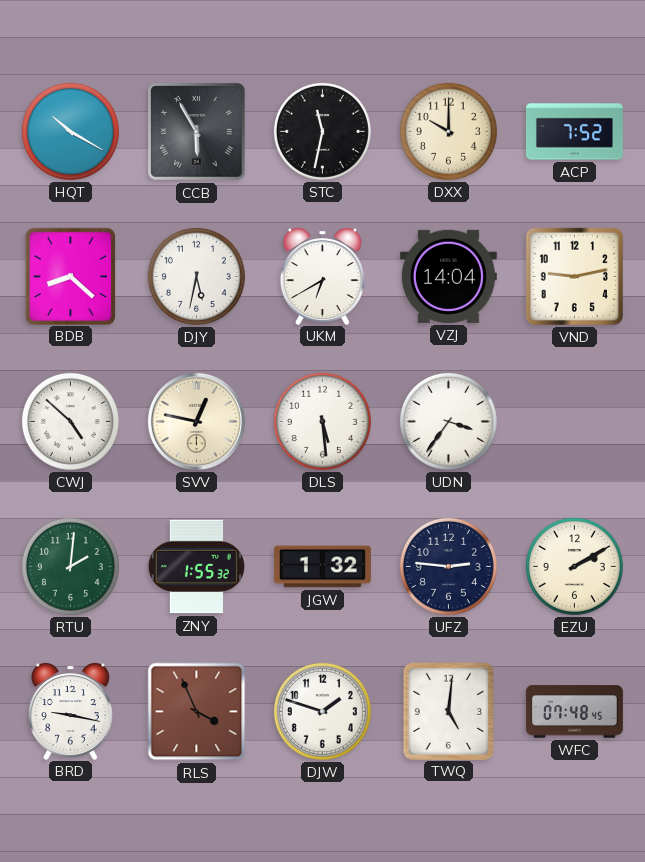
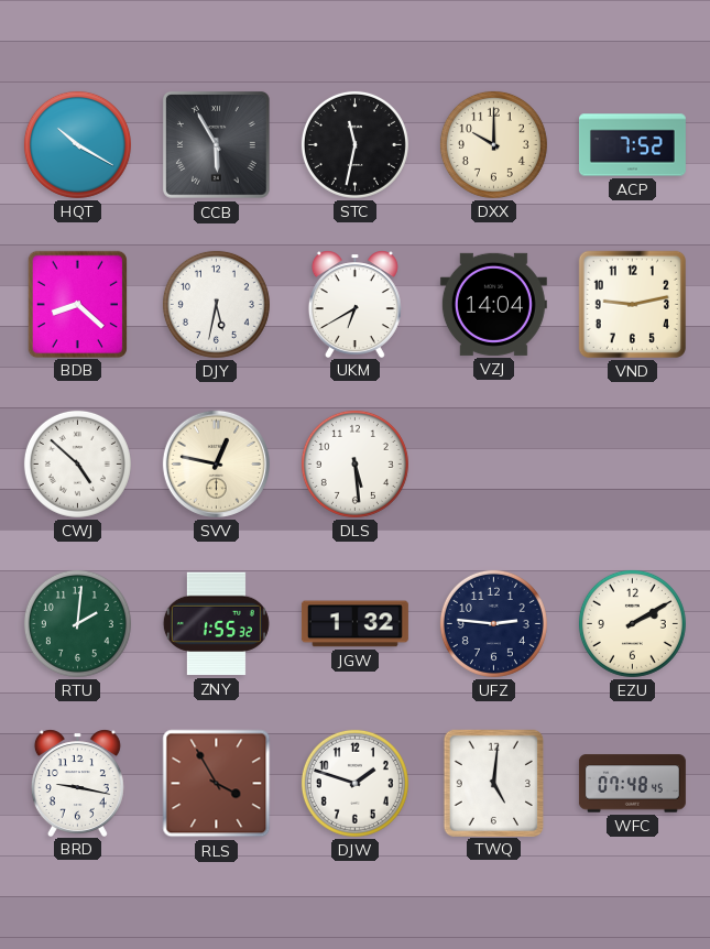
UDN: 3:36 -> none (448, 421)
RLS: 3:56 -> 3:55 (217, 784)
